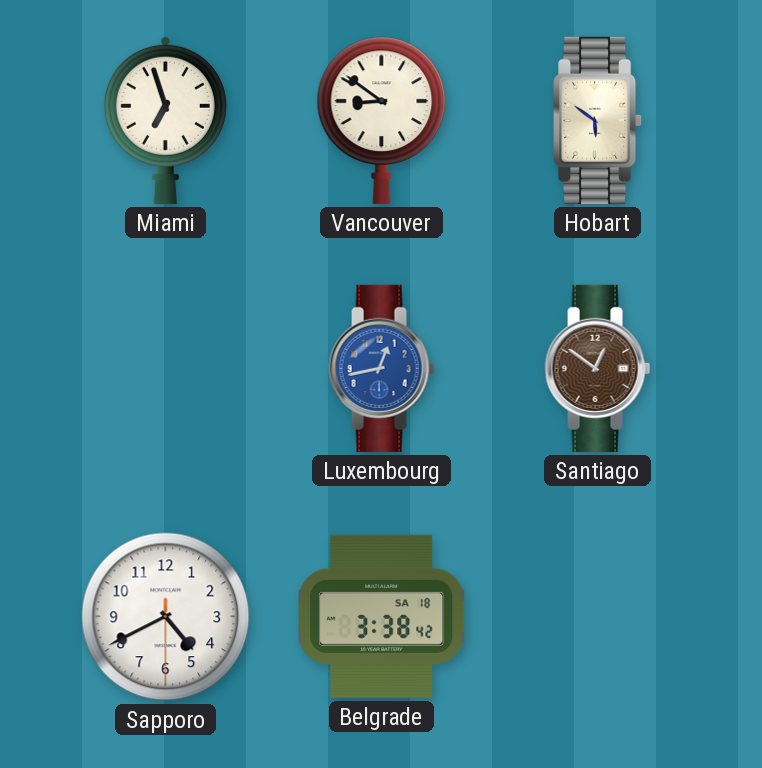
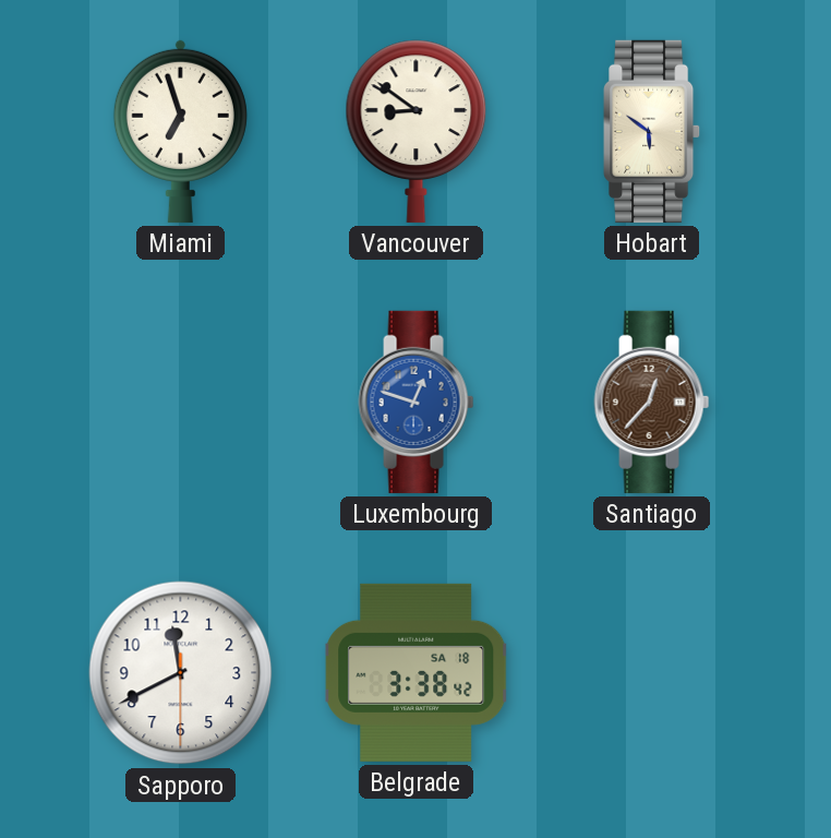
Luxembourg: 12:43 -> 12:48 (417, 402)
Santiago: 12:51 -> 12:37 (652, 402)
Sapporo: 4:40 -> 11:40 (181, 673)
